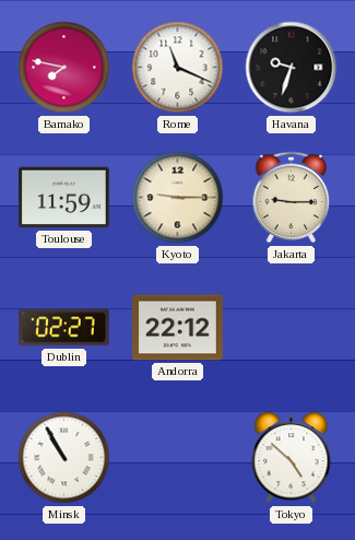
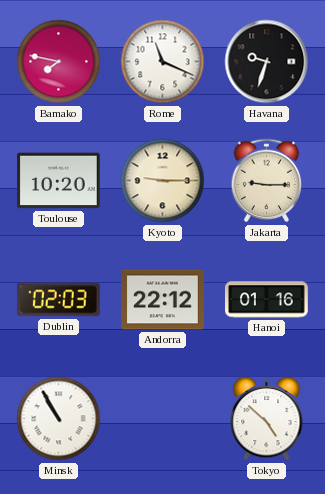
Toulouse: 11:59 -> 10:20 (59, 181)
Dublin: 02:27 -> 02:03 (58, 300)
Hanoi: none -> 01:16 (267, 300)
